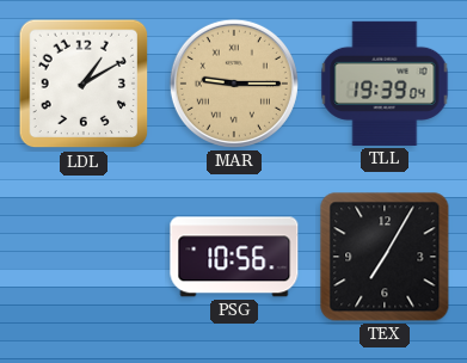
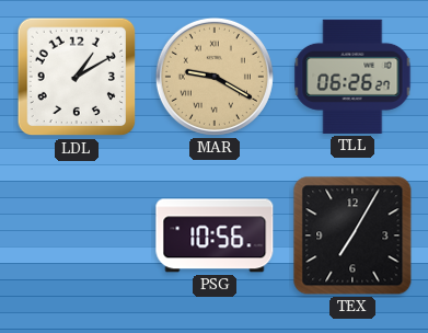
MAR: 9:15 -> 9:20 (215, 77)
TLL: 19:39 -> 06:26 (352, 77)
